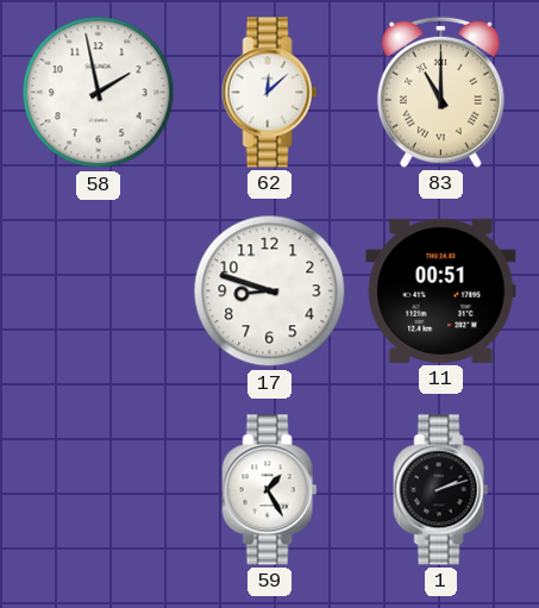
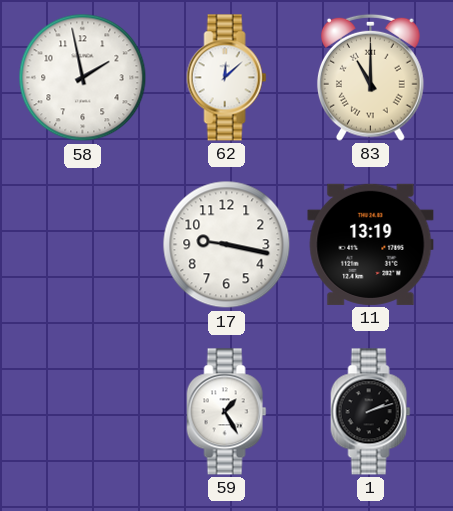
17: 8:48 -> 9:17 (227, 245)
11: 00:51 -> 13:19 (371, 244)
